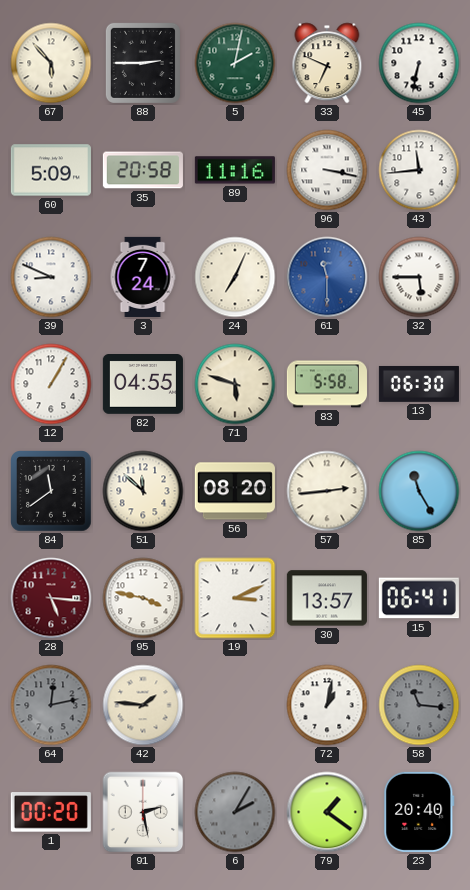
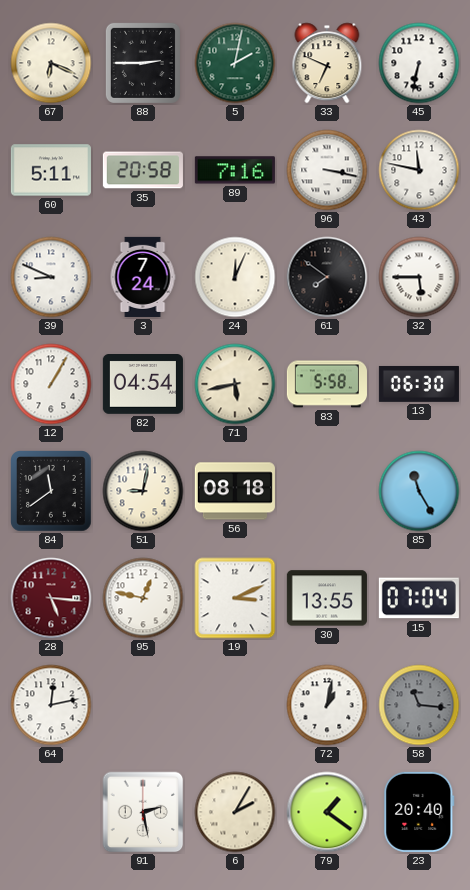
67: 5:53 -> 6:19 (51, 63)
60: 5:09 -> 5:11 (51, 170)
89: 11:16 -> 7:16 (235, 170)
43: 11:44 -> 11:47 (419, 170)
24: 7:04 -> 12:04 (235, 277)
61: 11:30 -> 7:51 (327, 277)
61 dial: blue -> black (327, 277)
82: 04:55 -> 04:54 (143, 385)
71: 5:48 -> 5:43 (235, 384)
51: 11:52 -> 9:02 (143, 491)
56: 08:20 -> 08:18 (235, 491)
57: 2:44 -> none (327, 491)
95: 3:47 -> 12:47 (143, 598)
30: 13:57 -> 13:55 (327, 598)
15: 06:41 -> 07:04 (419, 598)
64 dial: grey -> white (51, 705)
42: 1:46 -> none (143, 705)
1: 00:20 -> none (51, 812)
6 dial: grey -> cream (235, 812)
